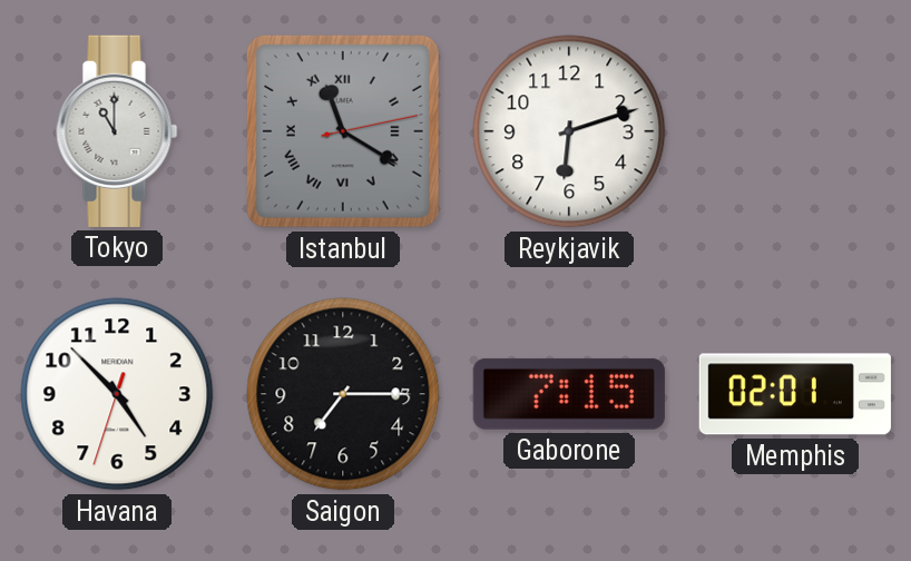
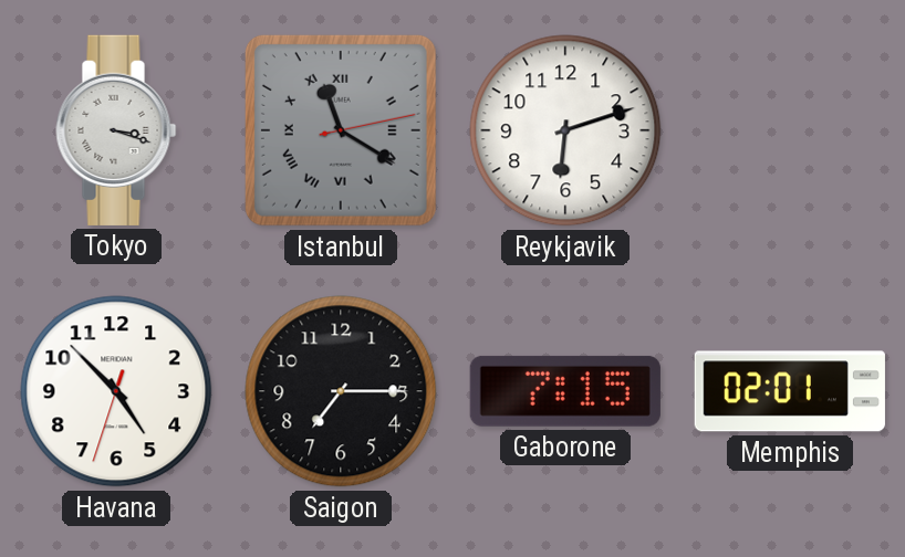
Tokyo: 11:00 -> 3:18 (116, 130)
